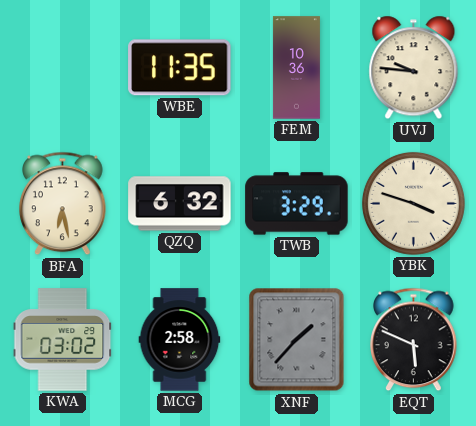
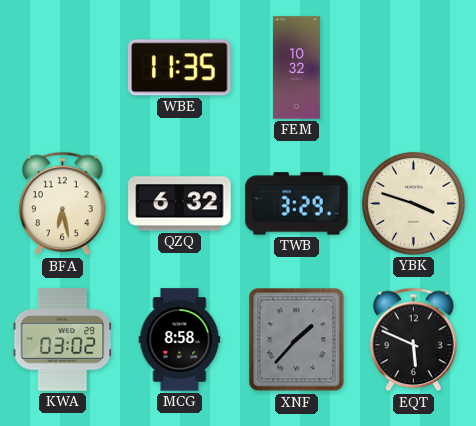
FEM: 10:36 -> 10:32 (296, 68)
UVJ: 9:46 -> none (414, 68)
MCG: 2:58 -> 8:58 (180, 340)
